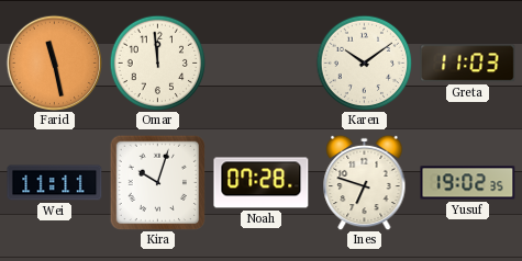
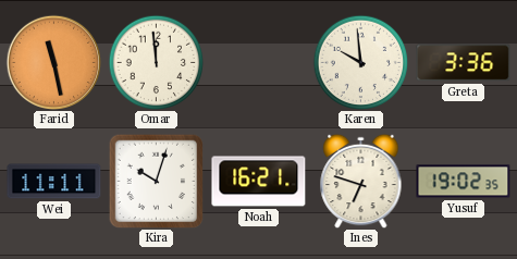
Karen: 10:09 -> 9:59 (360, 62)
Greta: 11:03 -> 3:36 (464, 63)
Noah: 07:28 -> 16:21 (259, 182)
